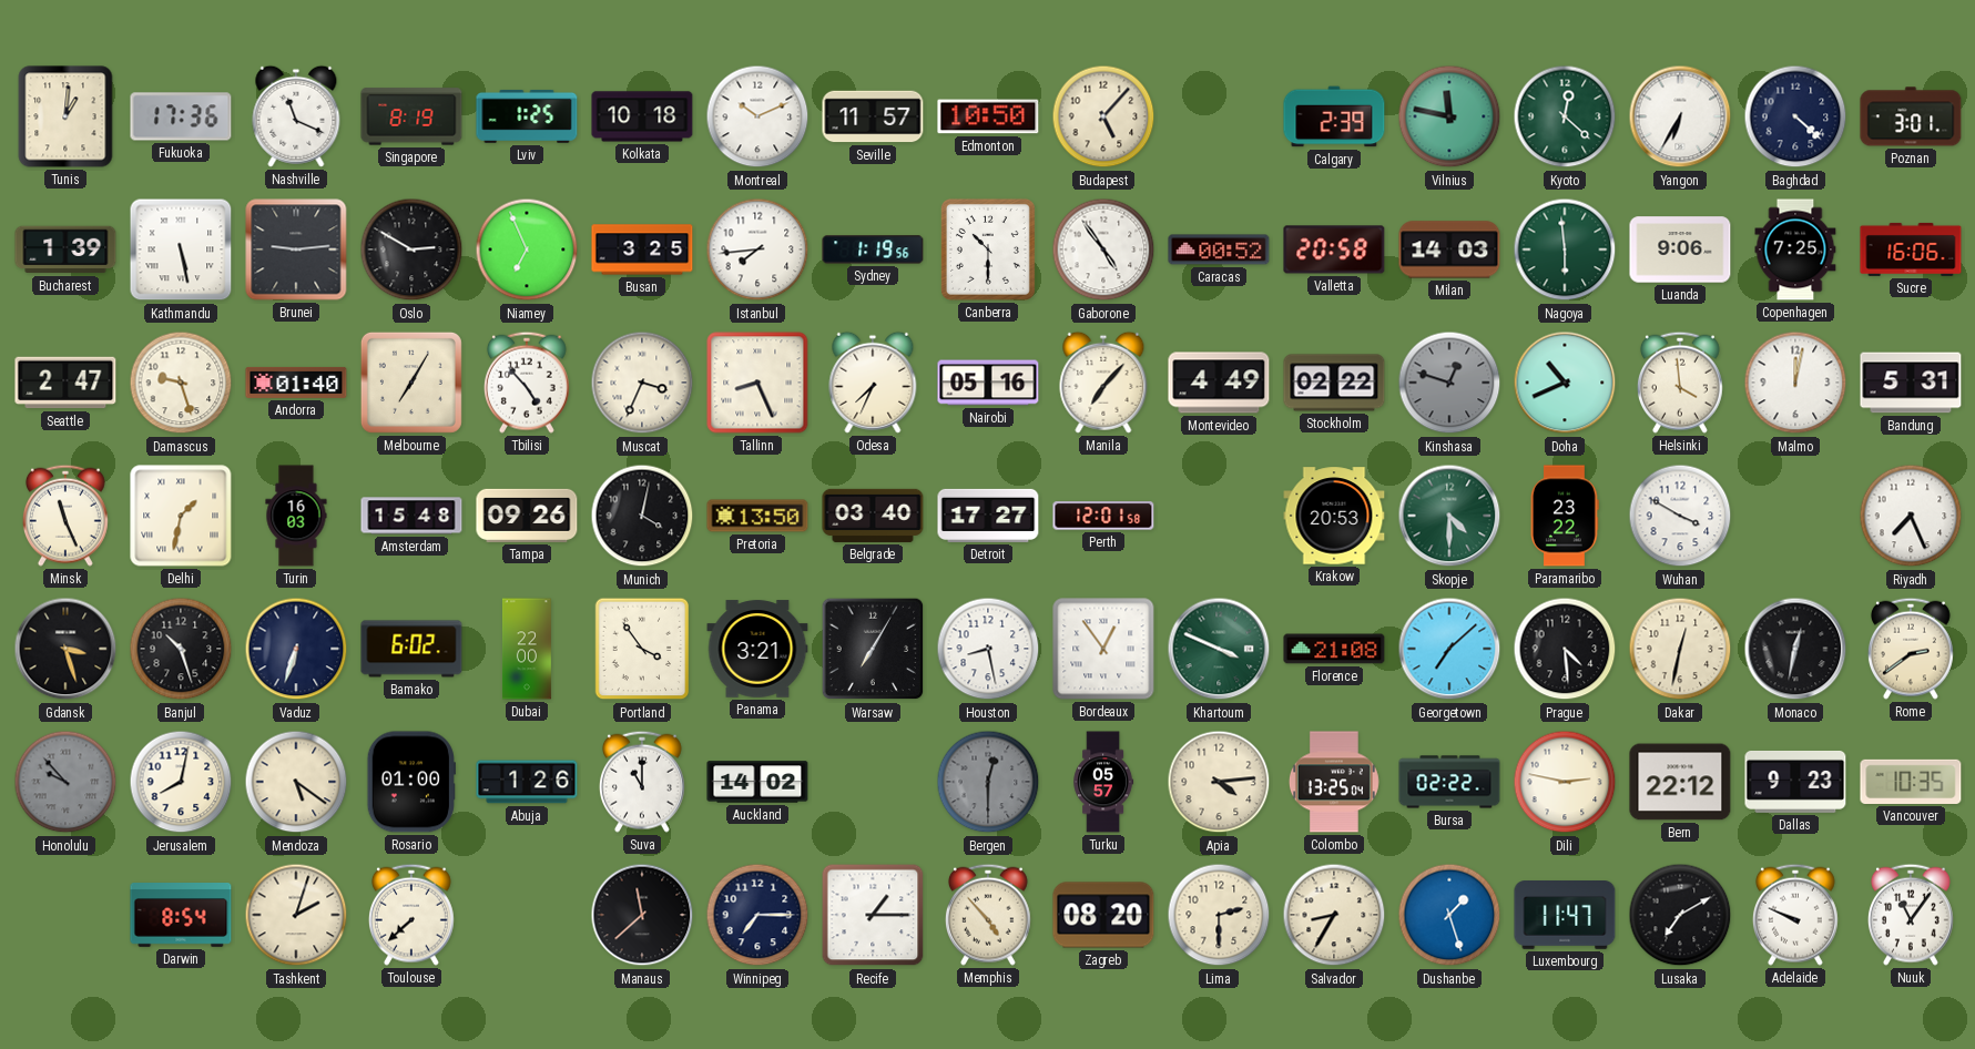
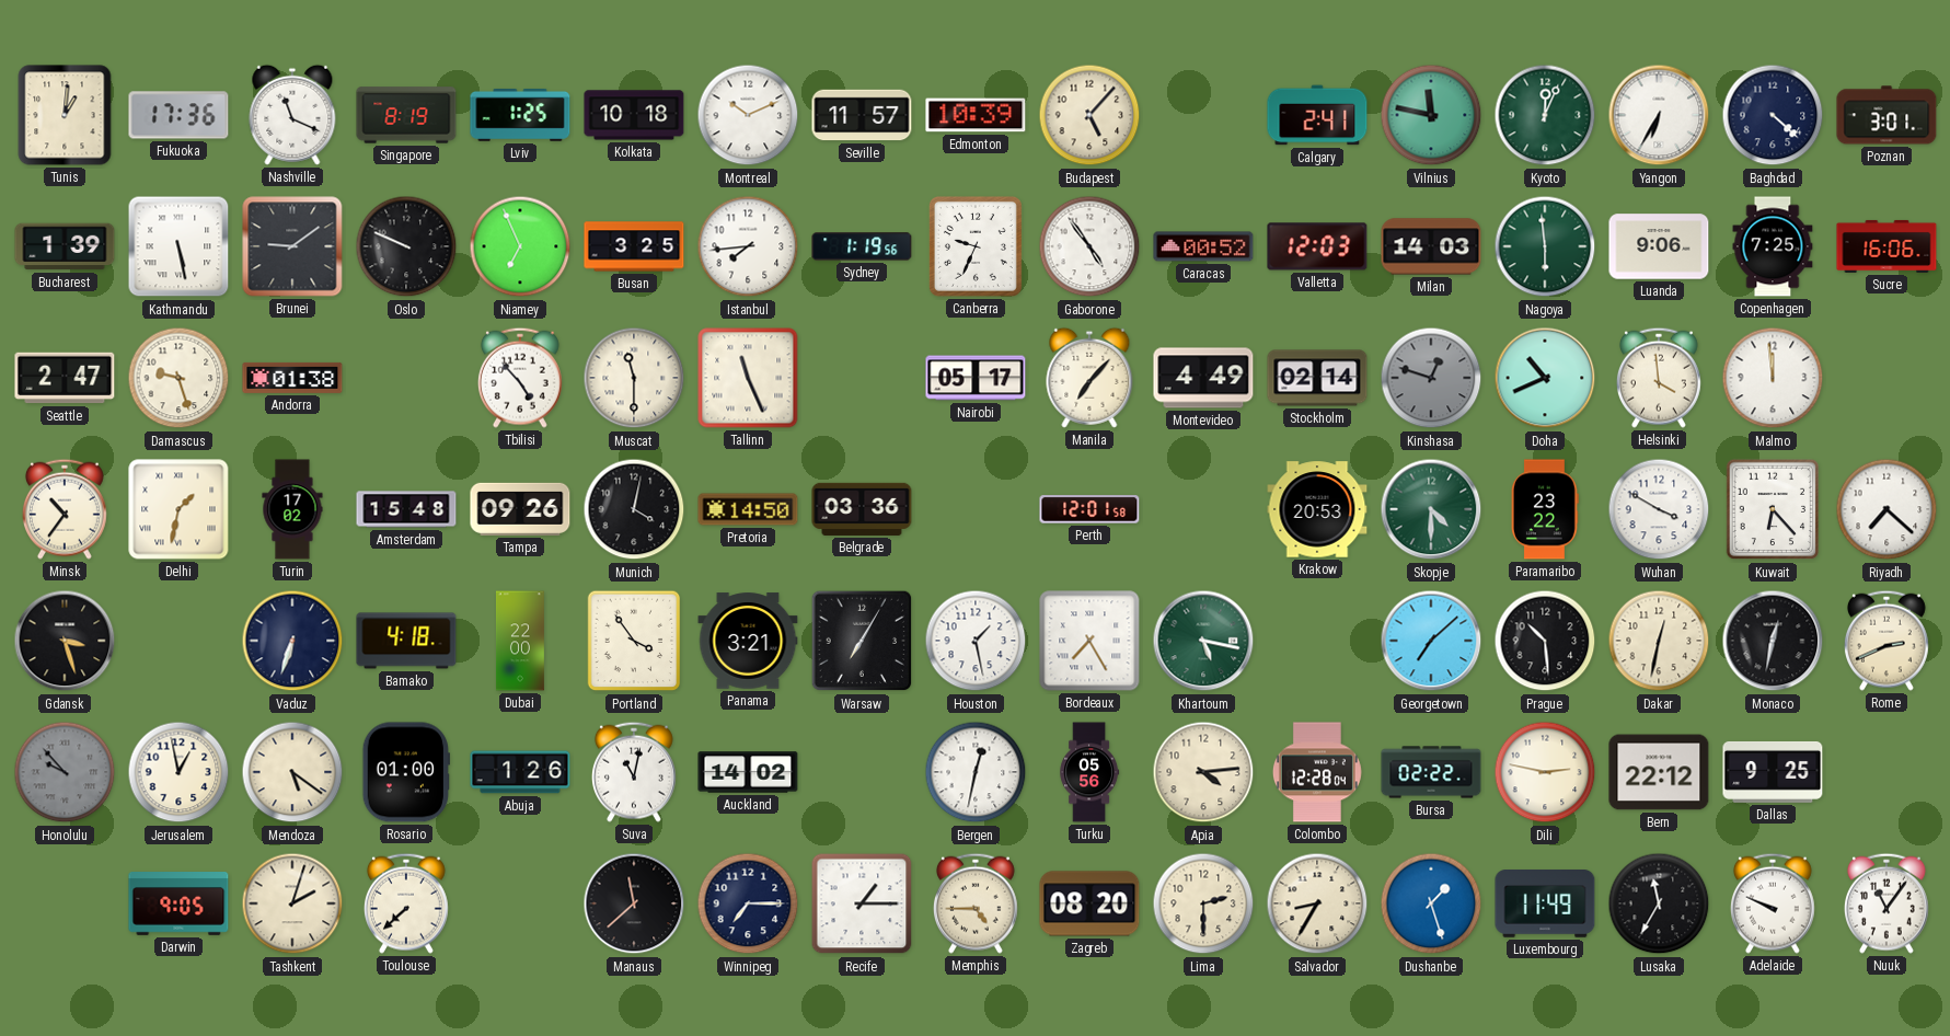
Edmonton: 10:50 -> 10:39 (976, 115)
Calgary: 2:39 -> 2:41 (1317, 115)
Kyoto: 12:22 -> 12:04 (1545, 115)
Brunei: 9:14 -> 9:09 (292, 246)
Oslo: 2:50 -> 9:49 (406, 246)
Canberra: 10:30 -> 9:34 (976, 246)
Valletta: 20:58 -> 12:03 (1317, 246)
Andorra: 01:40 -> 01:38 (292, 378)
Melbourne: 7:05 -> none (411, 383)
Muscat: 3:34 -> 11:30 (634, 378)
Tallinn: 8:26 -> 11:26 (748, 378)
Odesa: 7:34 -> none (873, 383)
Nairobi: 05:16 -> 05:17 (976, 378)
Stockholm: 02:22 -> 02:14 (1317, 378)
Malmo: 12:02 -> 11:59 (1773, 378)
Bandung: 5:31 -> none (1911, 383)
Minsk: 11:26 -> 10:36 (65, 509)
Turin: 16:03 -> 17:02 (292, 509)
Pretoria: 13:50 -> 14:50 (748, 509)
Belgrade: 03:40 -> 03:36 (862, 509)
Detroit: 17:27 -> none (988, 516)
Kuwait: none -> 6:23 (1773, 509)
Riyadh: 7:26 -> 7:22 (1886, 509)
Banjul: 10:27 -> none (181, 649)
Bamako: 6:02 -> 4:18 (406, 641)
Houston: 8:28 -> 1:28 (976, 641)
Bordeaux: 12:54 -> 7:25 (1089, 641)
Khartoum: 3:49 -> 5:17 (1203, 641)
Florence: 21:08 -> none (1334, 649)
Prague: 4:29 -> 10:29 (1545, 641)
Rome: 2:39 -> 2:41 (1886, 641)
Jerusalem: 8:02 -> 12:58 (178, 772)
Suva: 11:00 -> 11:02 (634, 772)
Bergen: 12:30 -> 12:32 (976, 772)
Bergen dial: grey -> white (976, 772)
Turku: 05:57 -> 05:56 (1089, 772)
Colombo: 13:25 -> 12:28 (1317, 772)
Dallas: 9:23 -> 9:25 (1773, 772)
Vancouver: 10:35 -> none (1911, 782)
Darwin: 8:54 -> 9:05 (178, 905)
Memphis: 4:53 -> 4:45 (976, 903)
Luxembourg: 11:47 -> 11:49 (1545, 905)
Lusaka: 7:10 -> 11:35 (1659, 903)
